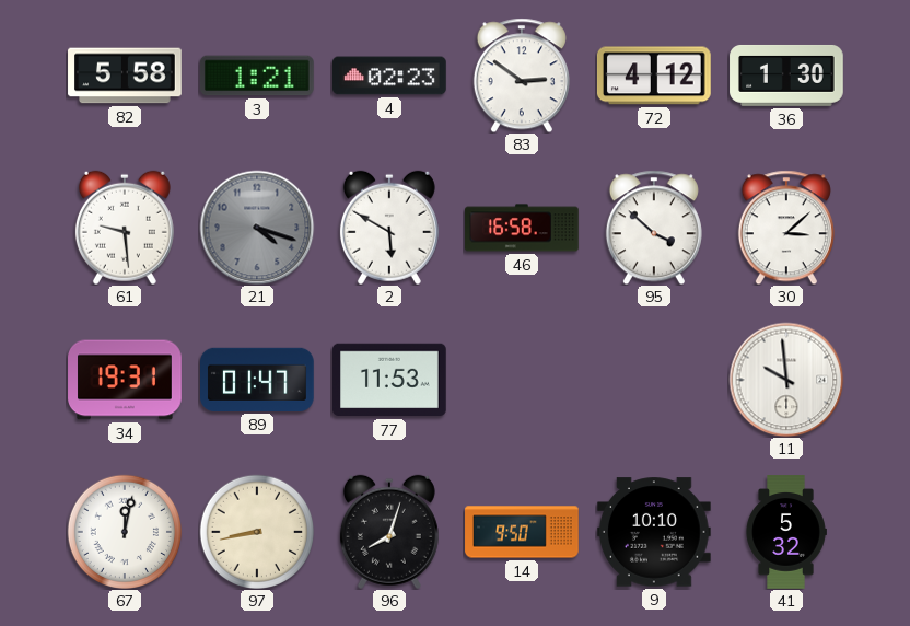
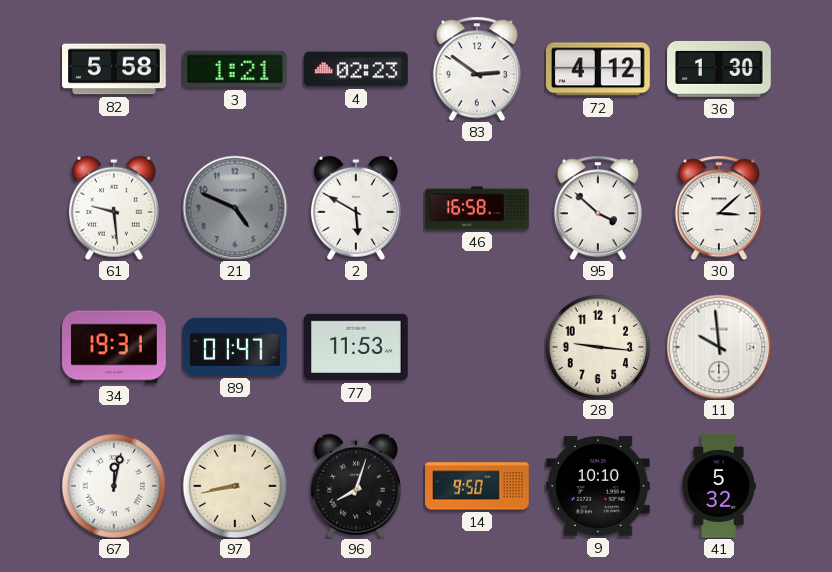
21: 4:18 -> 4:49 (235, 208)
28: none -> 9:16 (597, 346)
